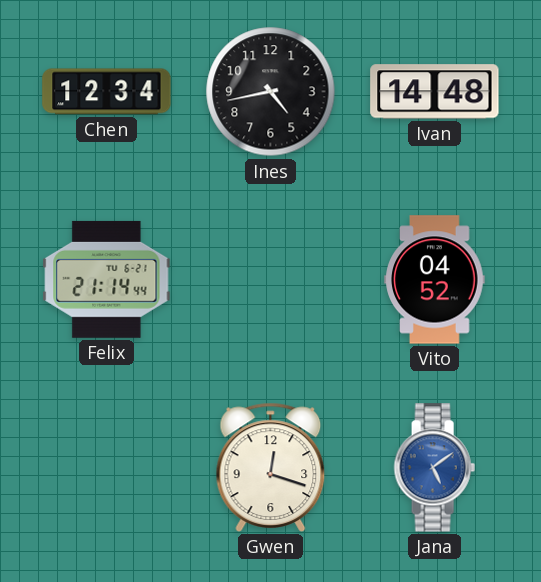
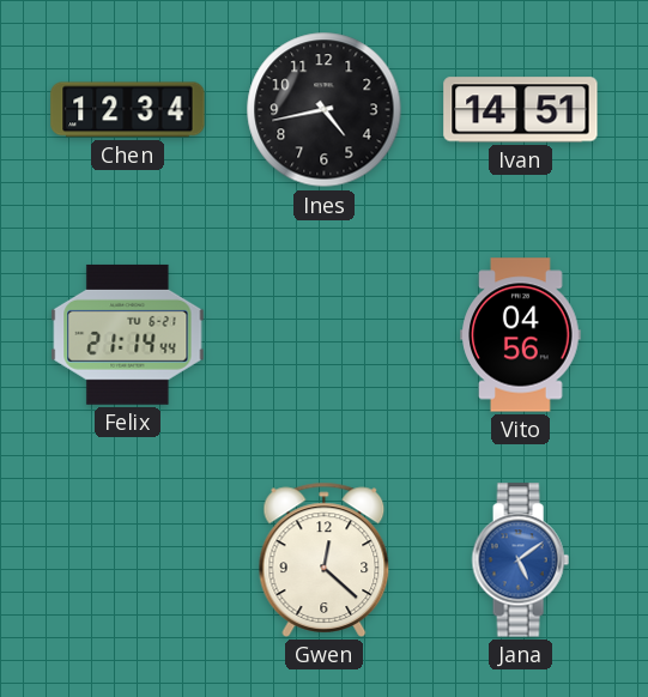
Ivan: 14:48 -> 14:51 (521, 110)
Vito: 04:52 -> 04:56 (521, 335)
Gwen: 12:18 -> 12:22 (325, 559)
